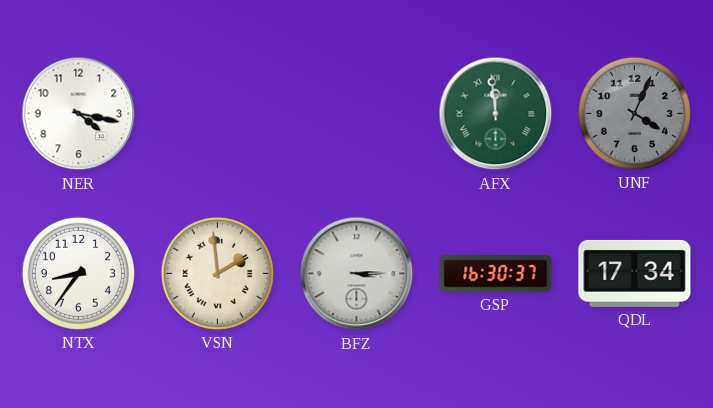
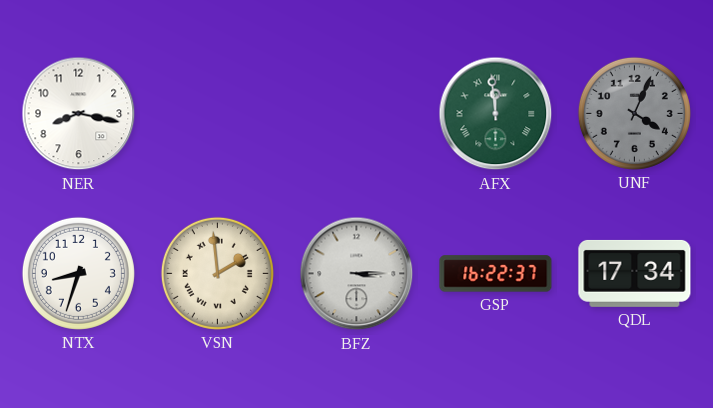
NER: 4:17 -> 8:17 (79, 114)
NTX: 8:36 -> 8:33 (78, 273)
GSP: 16:30 -> 16:22 (496, 274)
